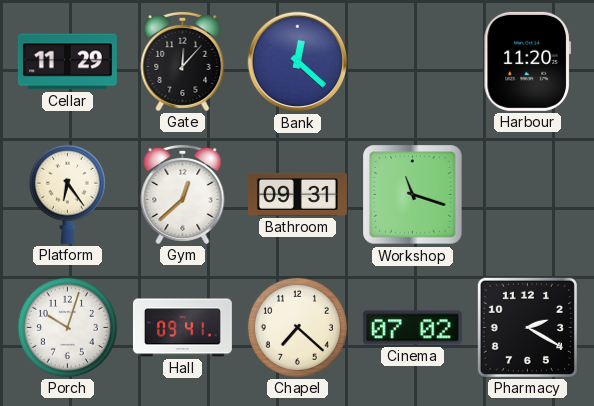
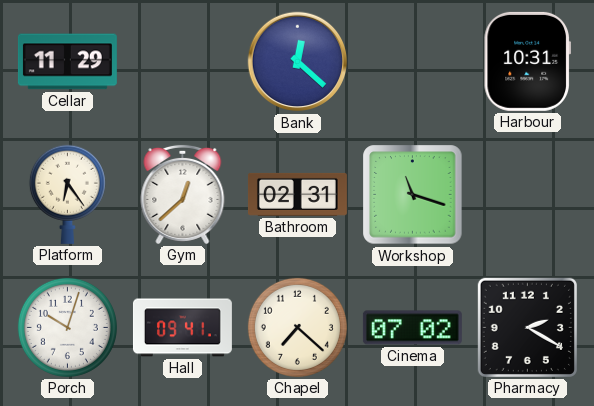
Gate: 12:07 -> none (183, 61)
Harbour: 11:20 -> 10:31 (527, 61)
Bathroom: 09:31 -> 02:31 (297, 194)
